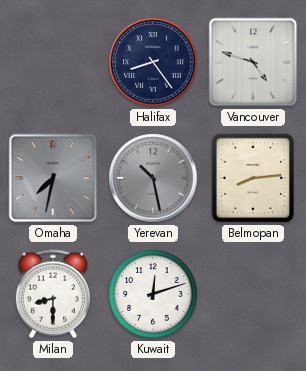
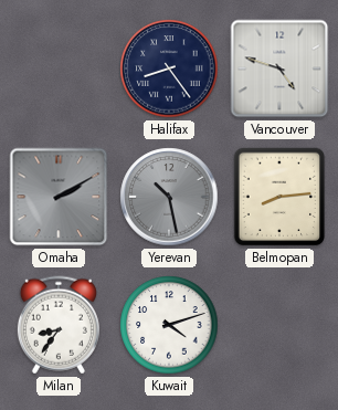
Omaha: 7:32 -> 2:10 (59, 197)
Milan: 8:30 -> 8:36 (59, 325)
Kuwait: 12:12 -> 4:12 (169, 325)
